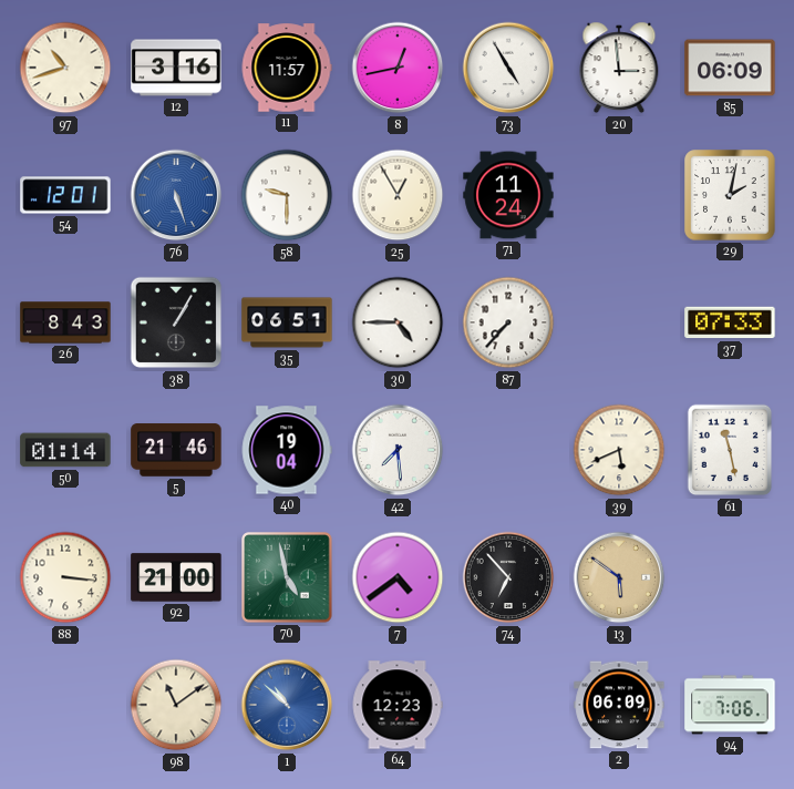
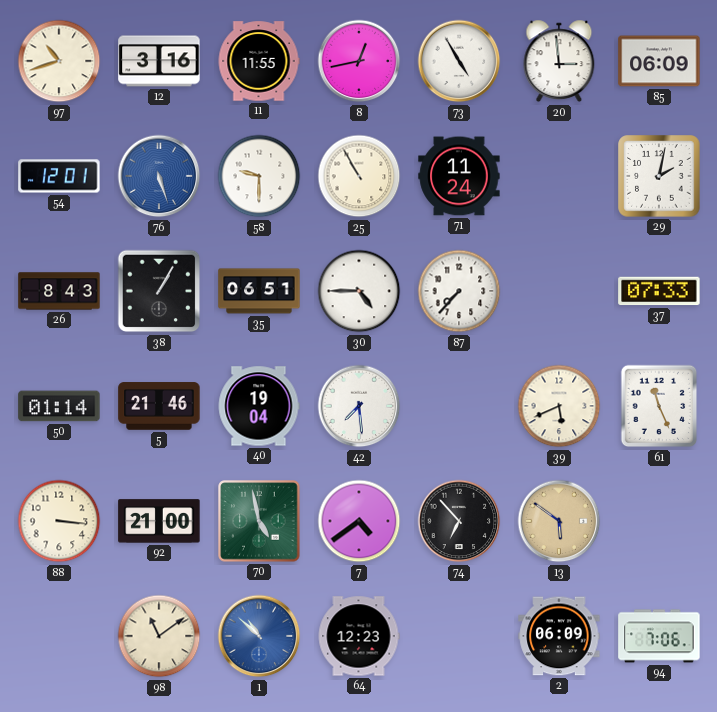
11: 11:57 -> 11:55 (259, 61)
25: 12:55 -> 10:55 (359, 176)
61: 11:28 -> 11:26 (659, 406)
